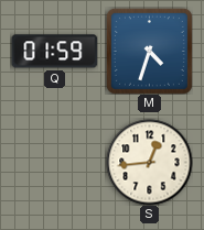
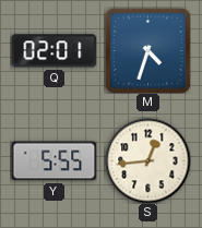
Q: 01:59 -> 02:01 (54, 51)
Y: none -> 5:55 (54, 161)
